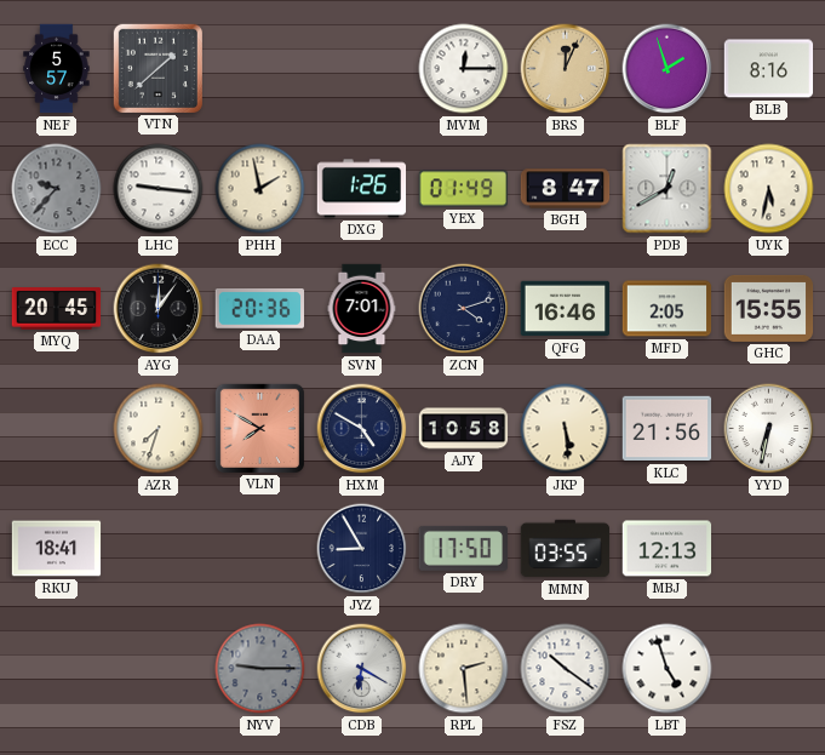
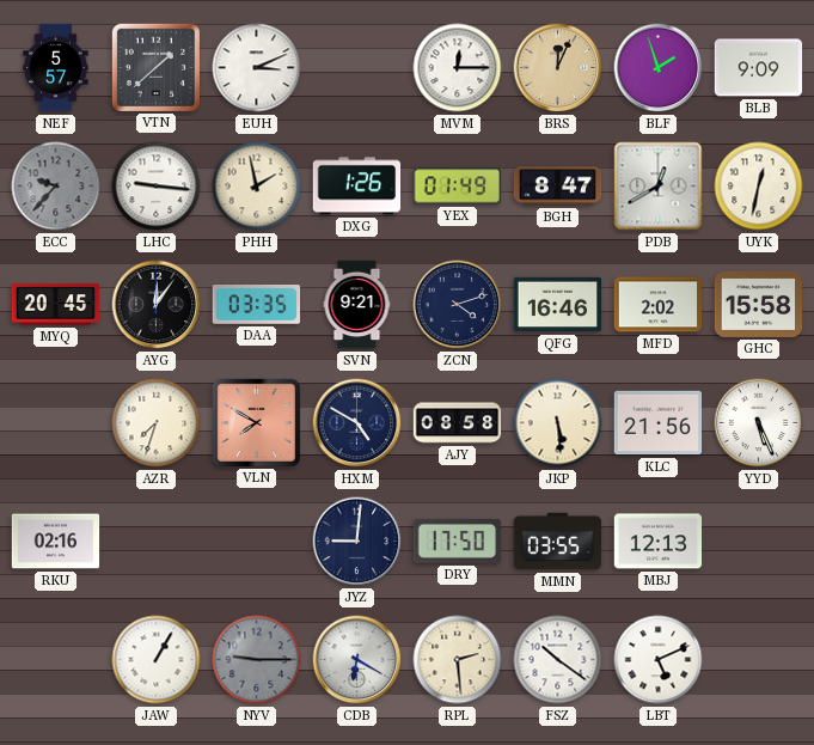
EUH: none -> 3:11 (257, 68)
BLB: 8:16 -> 9:09 (759, 68)
UYK: 5:32 -> 12:32 (759, 187)
DAA: 20:36 -> 03:35 (257, 305)
SVN: 7:01 -> 9:21 (357, 305)
MFD: 2:05 -> 2:02 (659, 305)
GHC: 15:55 -> 15:58 (759, 304)
AJY: 10:58 -> 08:58 (458, 423)
YYD: 6:32 -> 5:26 (759, 423)
RKU: 18:41 -> 02:16 (56, 542)
JYZ: 8:55 -> 9:01 (357, 542)
JAW: none -> 1:05 (157, 660)
LBT: 4:57 -> 5:11 (659, 660)
